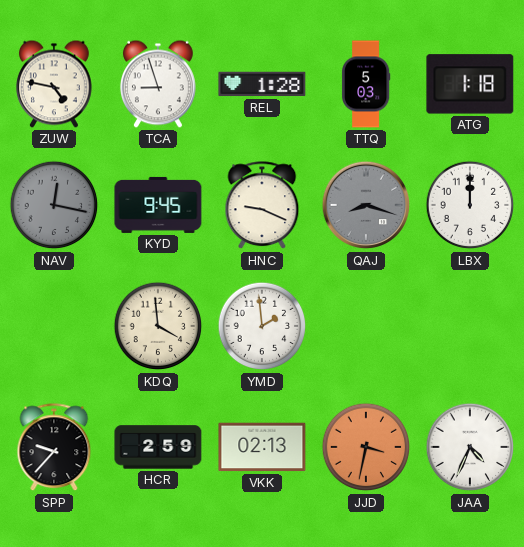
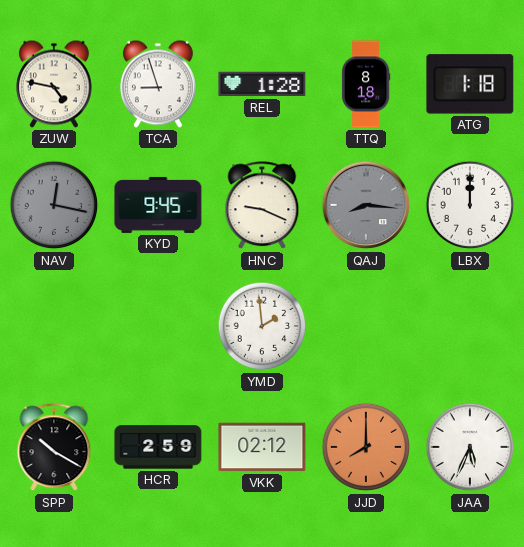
TTQ: 5:03 -> 8:18 (366, 84)
QAJ: 8:18 -> 8:16 (366, 205)
KDQ: 3:59 -> none (158, 326)
SPP: 9:37 -> 10:20 (54, 448)
VKK: 02:13 -> 02:12 (262, 447)
JJD: 3:32 -> 8:00 (366, 447)
JAA: 4:34 -> 5:34 (470, 447)
